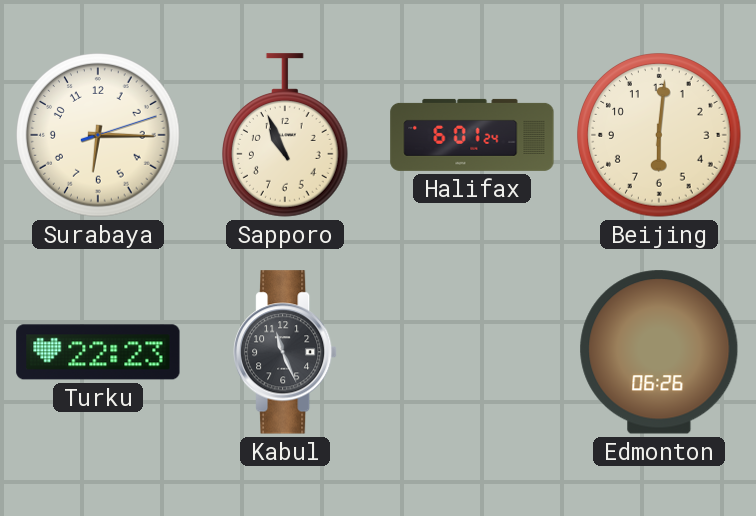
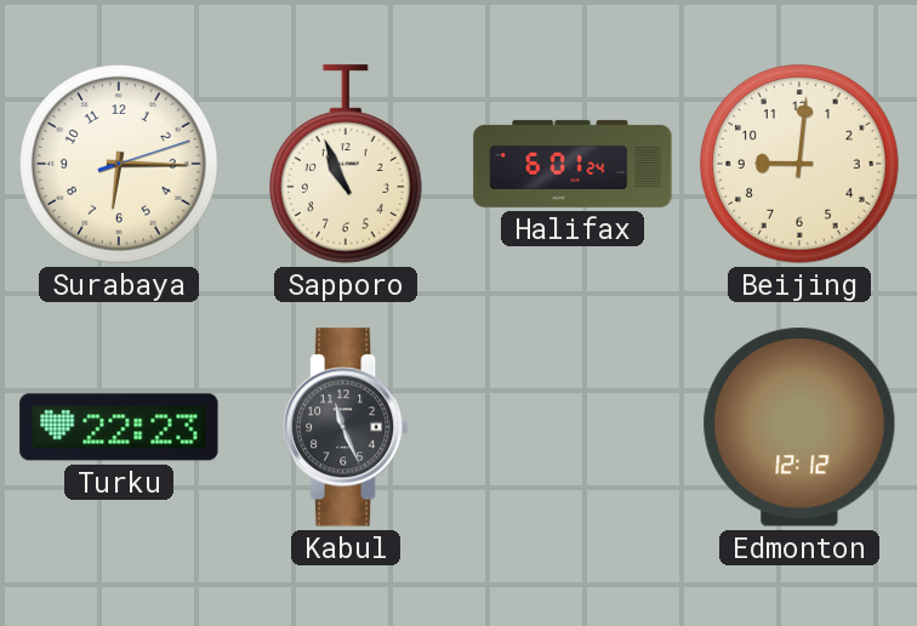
Beijing: 6:01 -> 9:01 (799, 164)
Edmonton: 06:26 -> 12:12 (799, 427)
